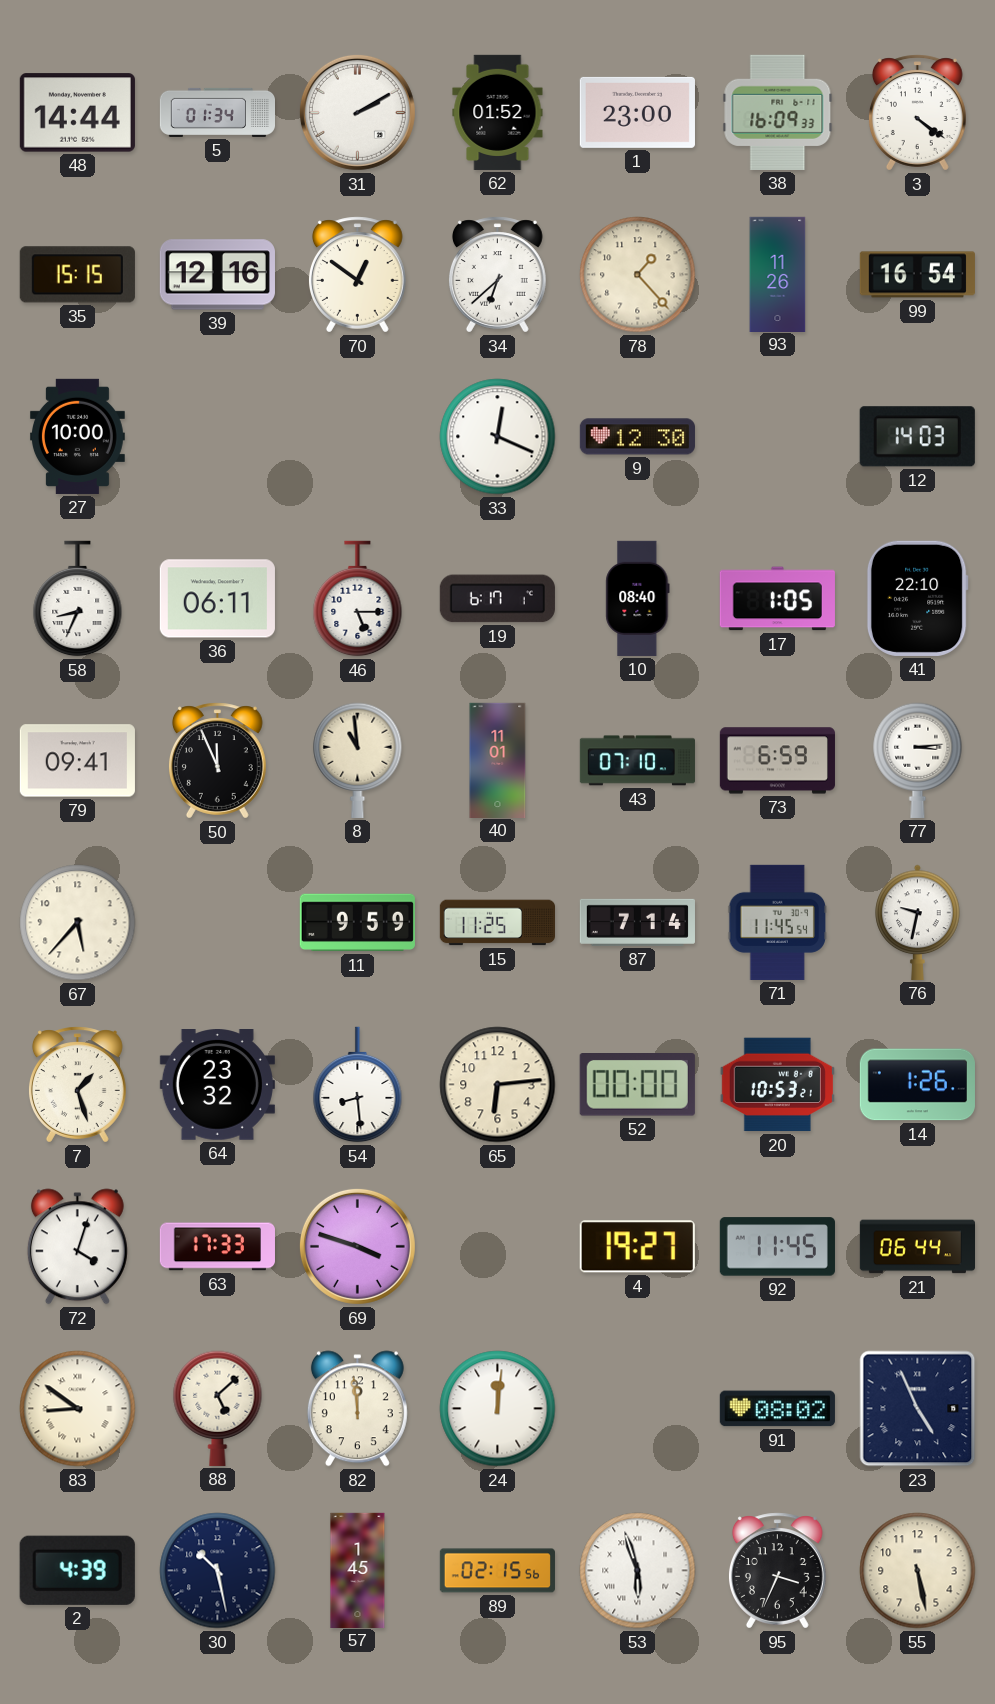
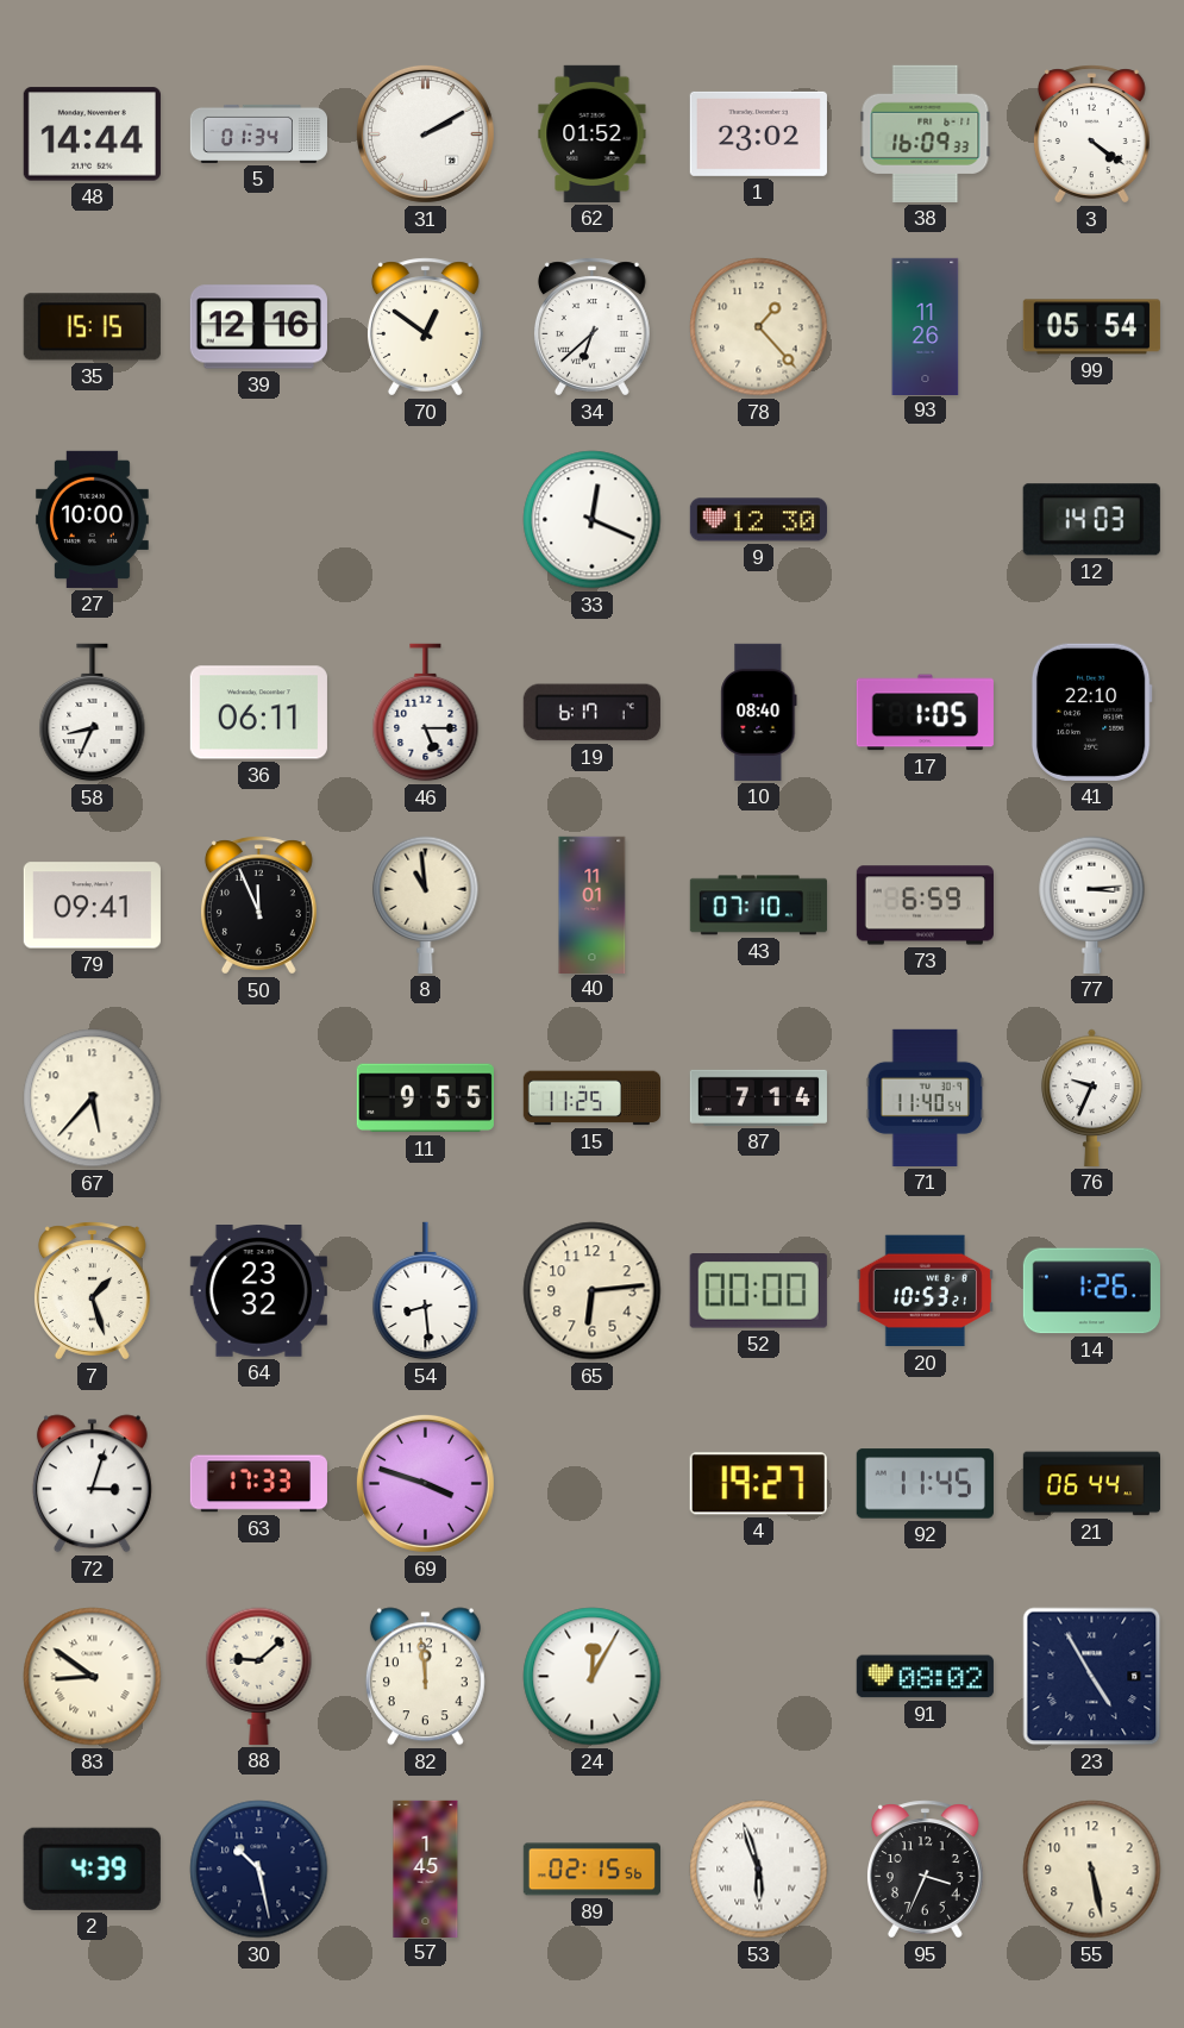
1: 23:00 -> 23:02 (758, 133)
99: 16:54 -> 05:54 (1091, 327)
11: 9:59 -> 9:55 (425, 1098)
71: 11:45 -> 11:40 (926, 1097)
76: 9:32 -> 9:34 (1092, 1097)
72: 4:03 -> 3:03 (92, 1484)
88: 5:08 -> 9:08 (259, 1676)
24: 12:01 -> 12:05 (593, 1677)
23: 4:56 -> 4:55 (1092, 1677)
